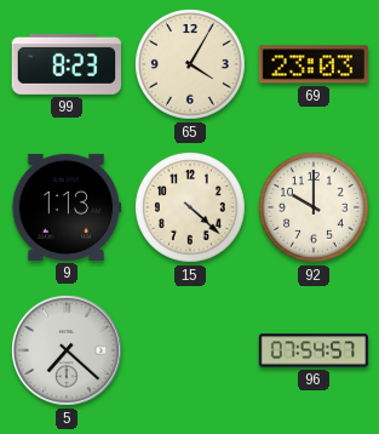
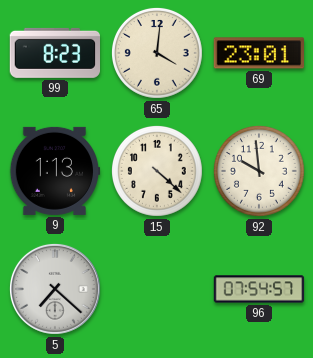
65: 4:05 -> 4:01 (157, 53)
69: 23:03 -> 23:01 (258, 53)
92: 10:00 -> 9:59 (259, 171)
